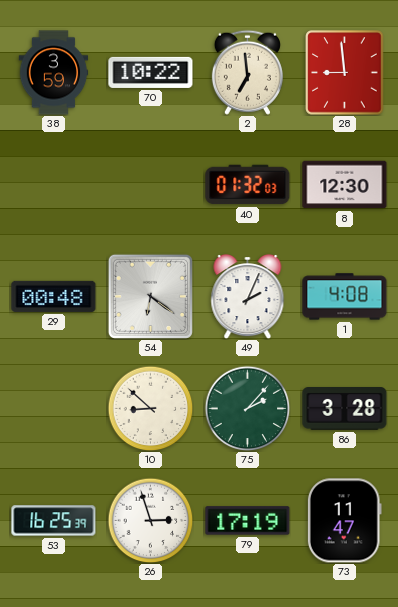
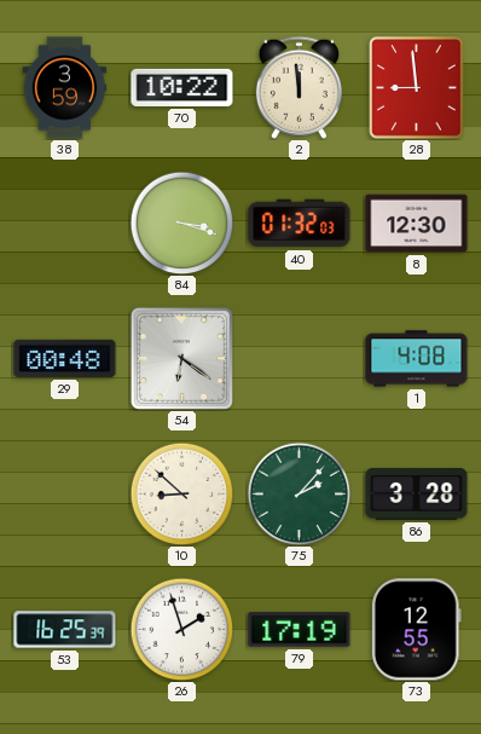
2: 6:59 -> 11:59 (299, 87)
84: none -> 3:18 (181, 222)
49: 2:04 -> none (248, 297)
26: 2:57 -> 1:57 (181, 629)
73: 11:47 -> 12:55 (416, 630)
